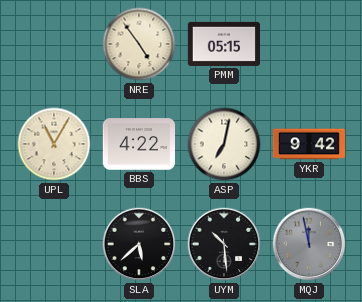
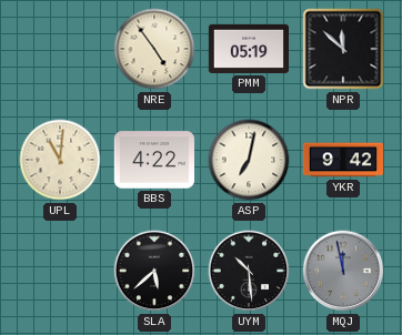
PMM: 05:15 -> 05:19 (248, 49)
NPR: none -> 11:52 (343, 49)
UPL: 11:05 -> 11:01 (60, 160)
